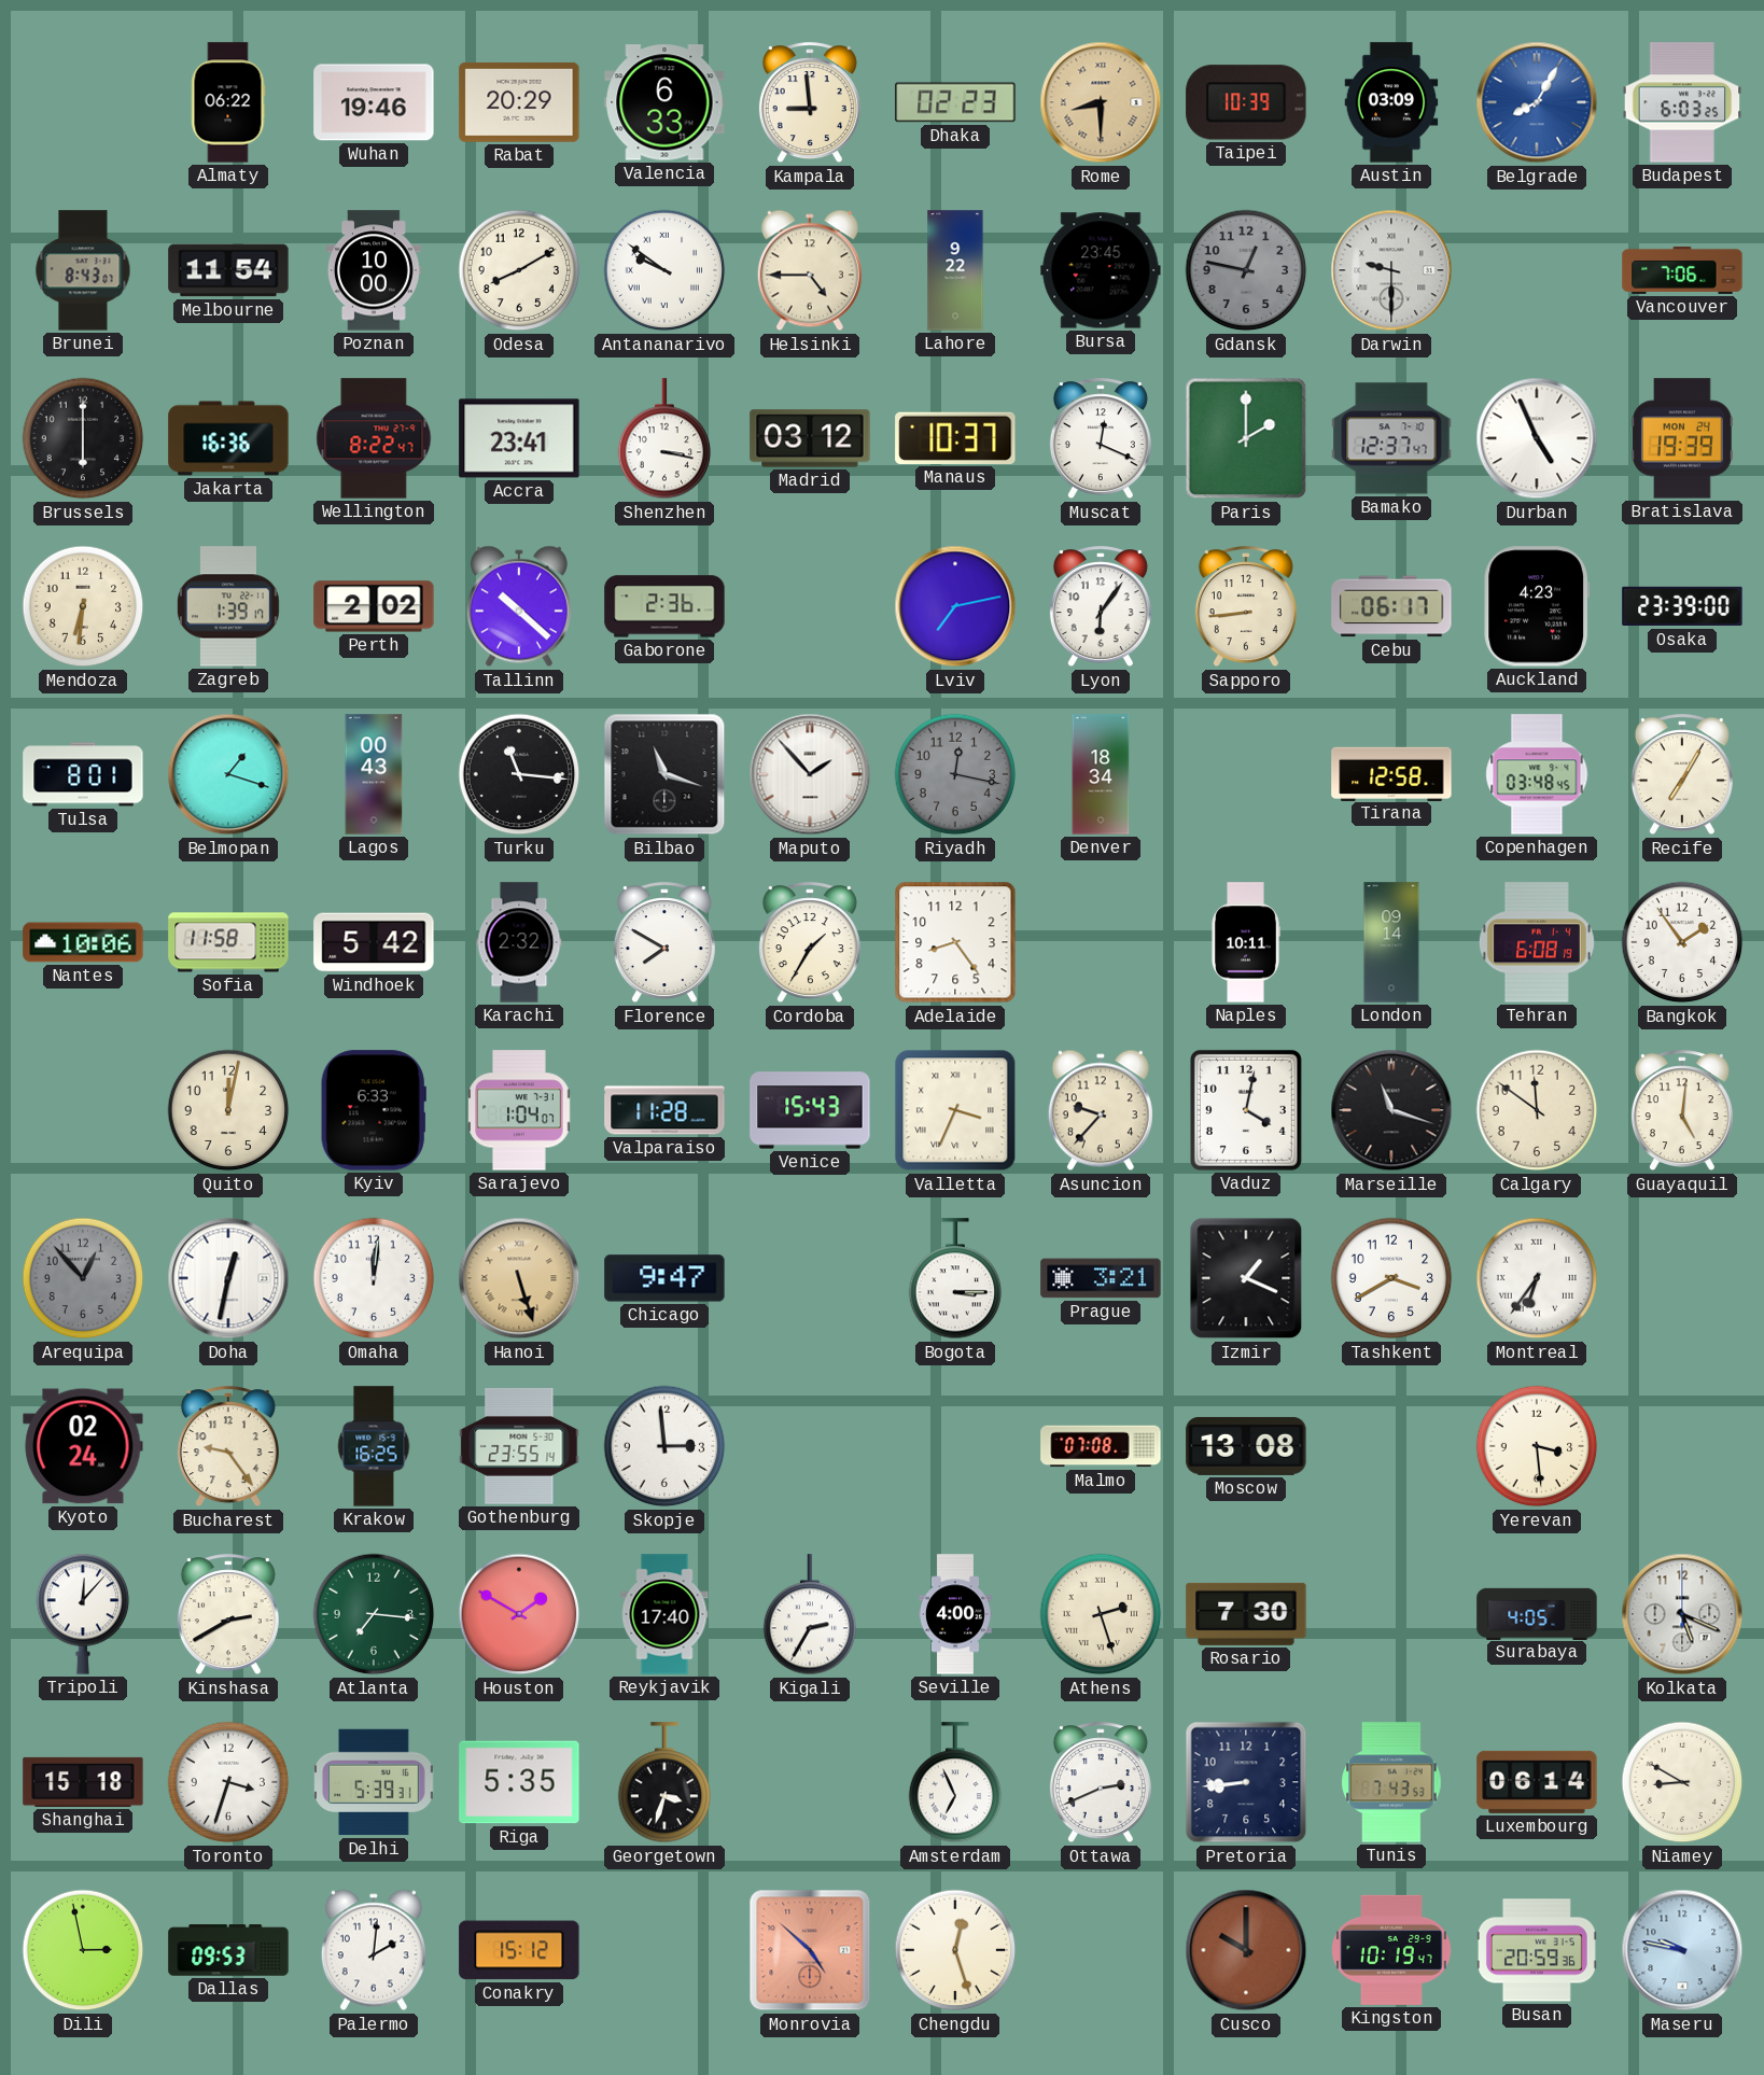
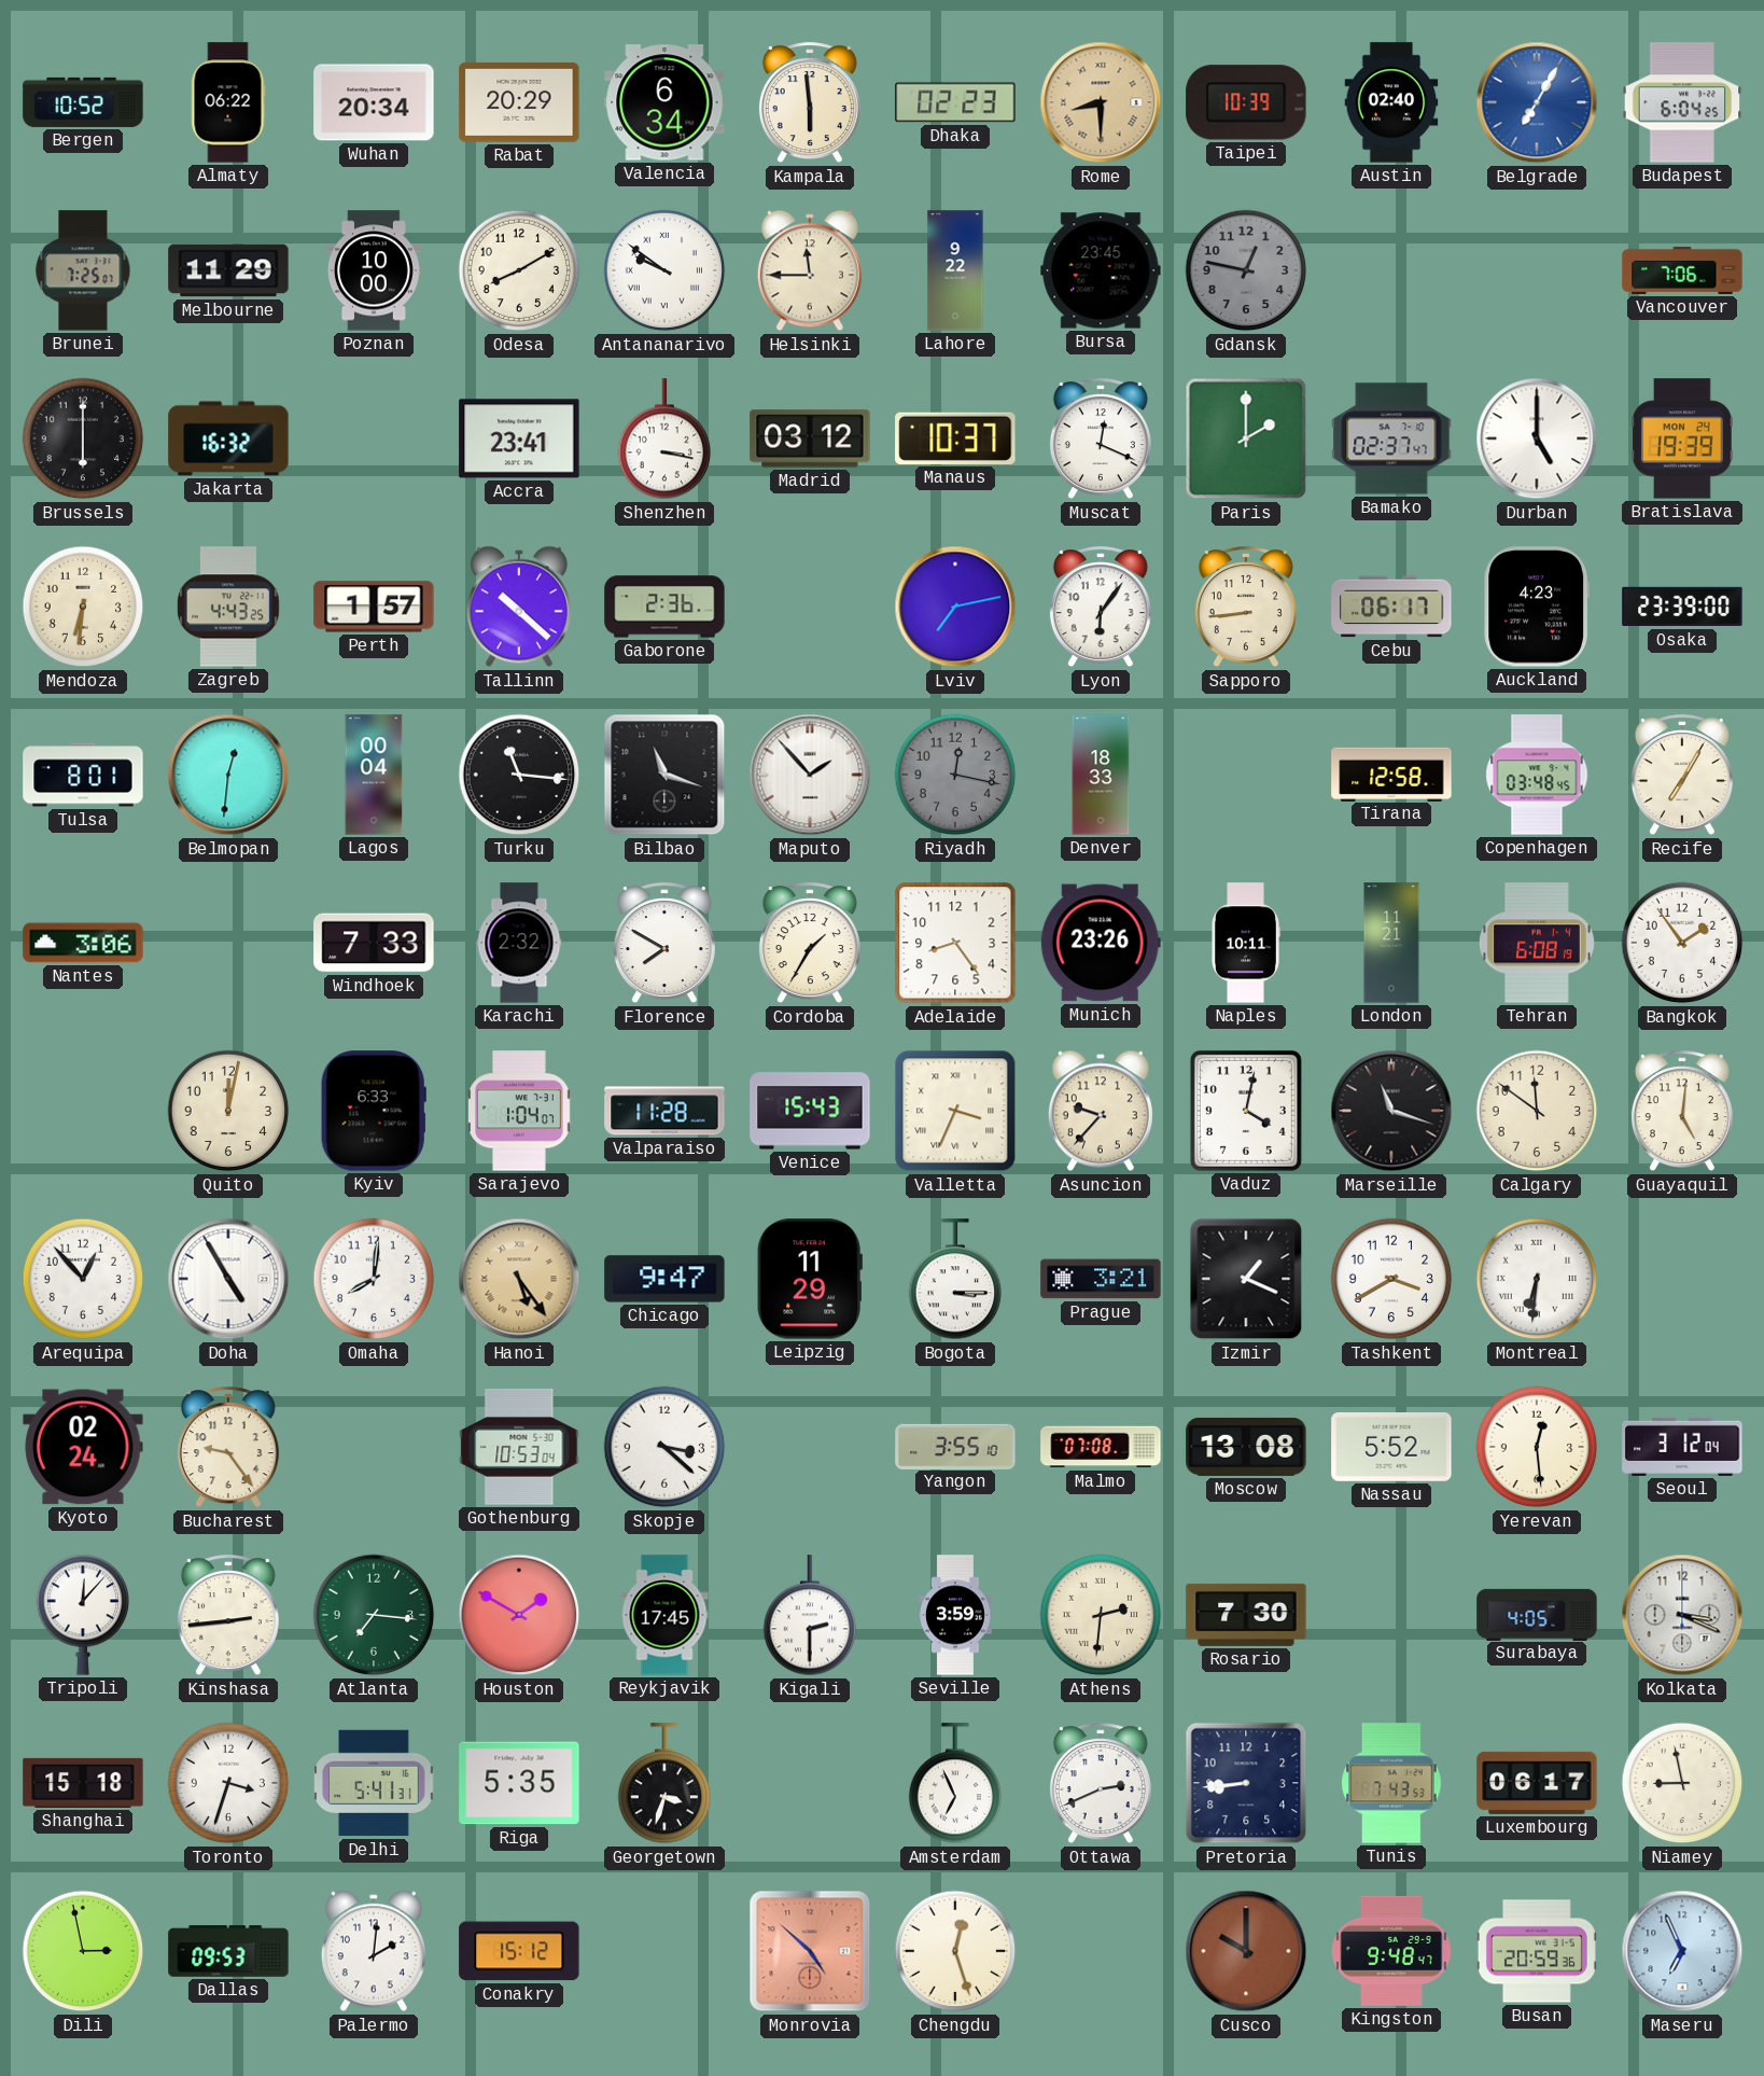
Bergen: none -> 10:52 (83, 102)
Wuhan: 19:46 -> 20:34 (374, 102)
Valencia: 6:33 -> 6:34 (664, 102)
Kampala: 8:59 -> 5:59 (810, 103)
Austin: 03:09 -> 02:40 (1391, 102)
Belgrade: 8:05 -> 7:05 (1537, 102)
Budapest: 6:03 -> 6:04 (1682, 102)
Brunei: 8:43 -> 7:25 (83, 270)
Melbourne: 11:54 -> 11:29 (228, 270)
Helsinki: 4:45 -> 11:45 (810, 270)
Darwin: 9:30 -> none (1391, 270)
Jakarta: 16:36 -> 16:32 (228, 438)
Wellington: 8:22 -> none (374, 438)
Bamako: 12:37 -> 02:37 (1391, 438)
Durban: 4:56 -> 5:00 (1537, 438)
Zagreb: 1:39 -> 4:43 (228, 607)
Perth: 2:02 -> 1:57 (374, 607)
Belmopan: 1:18 -> 12:31 (228, 775)
Lagos: 00:43 -> 00:04 (374, 775)
Denver: 18:34 -> 18:33 (1101, 775)
Nantes: 10:06 -> 3:06 (83, 943)
Sofia: 11:58 -> none (228, 942)
Windhoek: 5:42 -> 7:33 (374, 943)
Munich: none -> 23:26 (1101, 943)
London: 09:14 -> 11:21 (1391, 943)
Arequipa dial: grey -> white (83, 1279)
Doha: 12:32 -> 4:55 (228, 1279)
Omaha: 12:01 -> 8:01 (374, 1279)
Hanoi: 5:27 -> 5:24 (519, 1279)
Leipzig: none -> 11:29 (810, 1279)
Montreal: 6:36 -> 6:31 (1537, 1279)
Krakow: 16:25 -> none (374, 1446)
Gothenburg: 23:55 -> 10:53 (519, 1448)
Skopje: 2:59 -> 3:22 (664, 1447)
Yangon: none -> 3:55 (955, 1446)
Nassau: none -> 5:52 (1391, 1447)
Yerevan: 3:29 -> 12:29 (1537, 1447)
Seoul: none -> 3:12 (1682, 1447)
Kinshasa: 2:40 -> 2:44 (228, 1616)
Reykjavik: 17:40 -> 17:45 (664, 1615)
Kigali: 2:35 -> 2:30 (810, 1616)
Seville: 4:00 -> 3:59 (955, 1615)
Athens: 2:27 -> 2:31 (1101, 1615)
Kolkata: 5:19 -> 3:19 (1682, 1615)
Delhi: 5:39 -> 5:41 (374, 1783)
Luxembourg: 06:14 -> 06:17 (1537, 1783)
Niamey: 8:50 -> 8:58 (1682, 1783)
Kingston: 10:19 -> 9:48 (1391, 1951)
Maseru: 9:47 -> 6:56 (1682, 1951)
